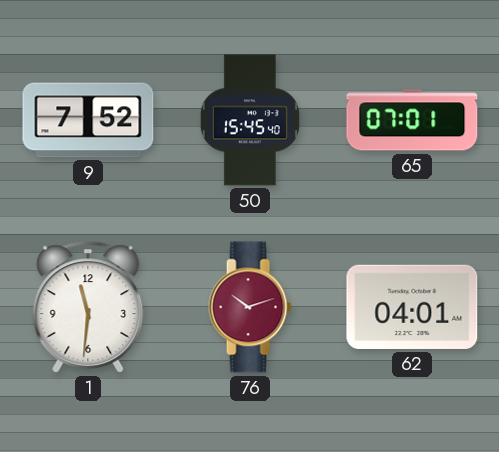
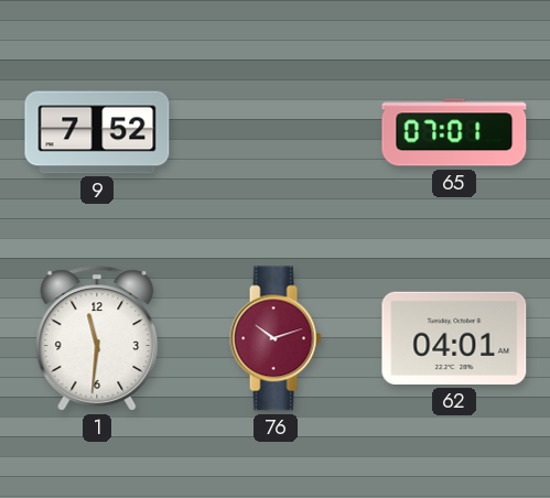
50: 15:45 -> none (250, 120)
